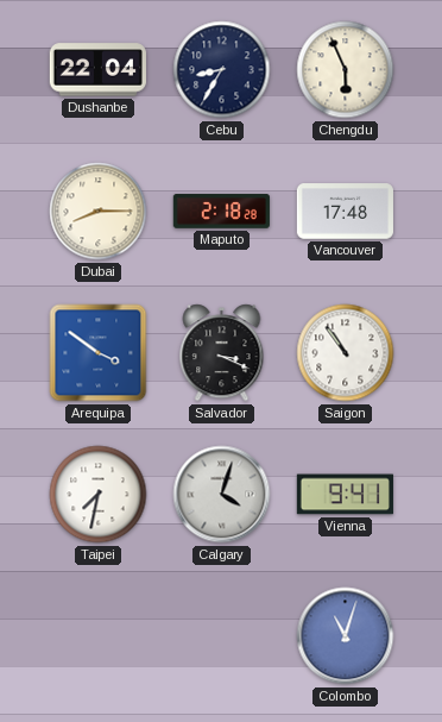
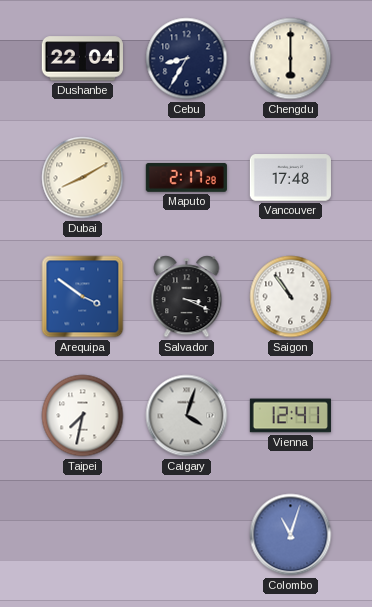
Chengdu: 5:56 -> 6:00 (291, 59)
Dubai: 8:15 -> 8:10 (83, 178)
Maputo: 2:18 -> 2:17 (186, 177)
Vienna: 9:41 -> 12:41 (290, 416)
